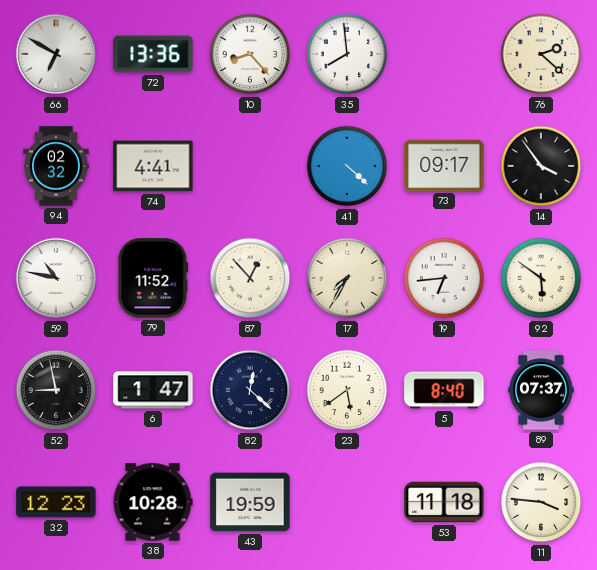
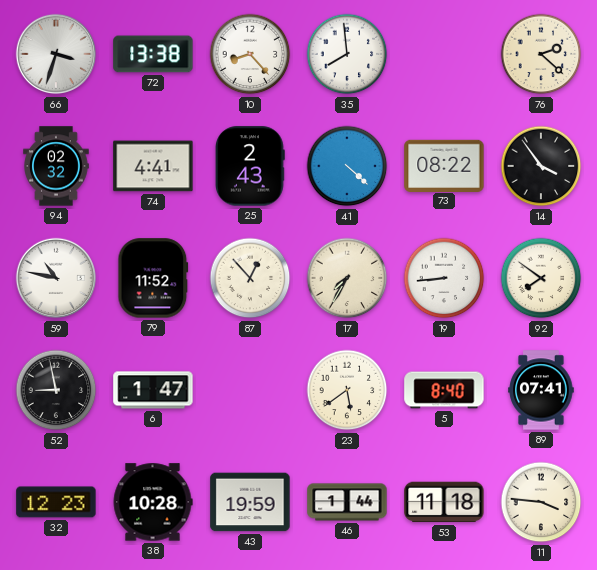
66: 6:50 -> 3:33 (56, 54)
72: 13:36 -> 13:38 (153, 54)
25: none -> 2:43 (251, 166)
73: 09:17 -> 08:22 (444, 165)
19: 6:44 -> 8:44 (444, 278)
92: 5:51 -> 7:51 (541, 278)
82: 12:22 -> none (250, 390)
89: 07:37 -> 07:41 (541, 390)
46: none -> 1:44 (347, 502)
